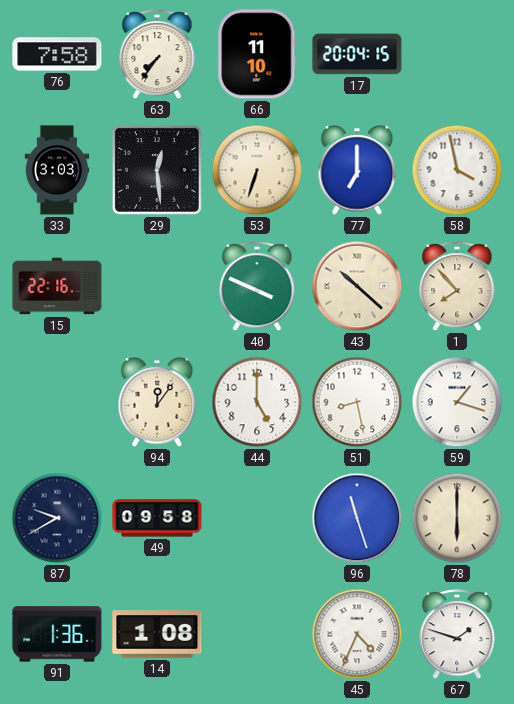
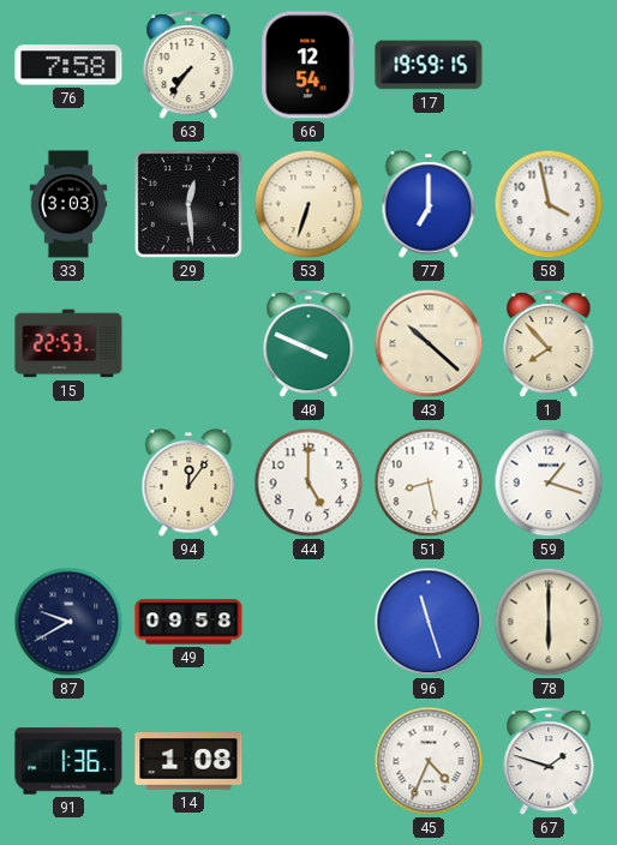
66: 11:10 -> 12:54 (308, 65)
17: 20:04 -> 19:59 (429, 65)
15: 22:16 -> 22:53 (68, 343)
